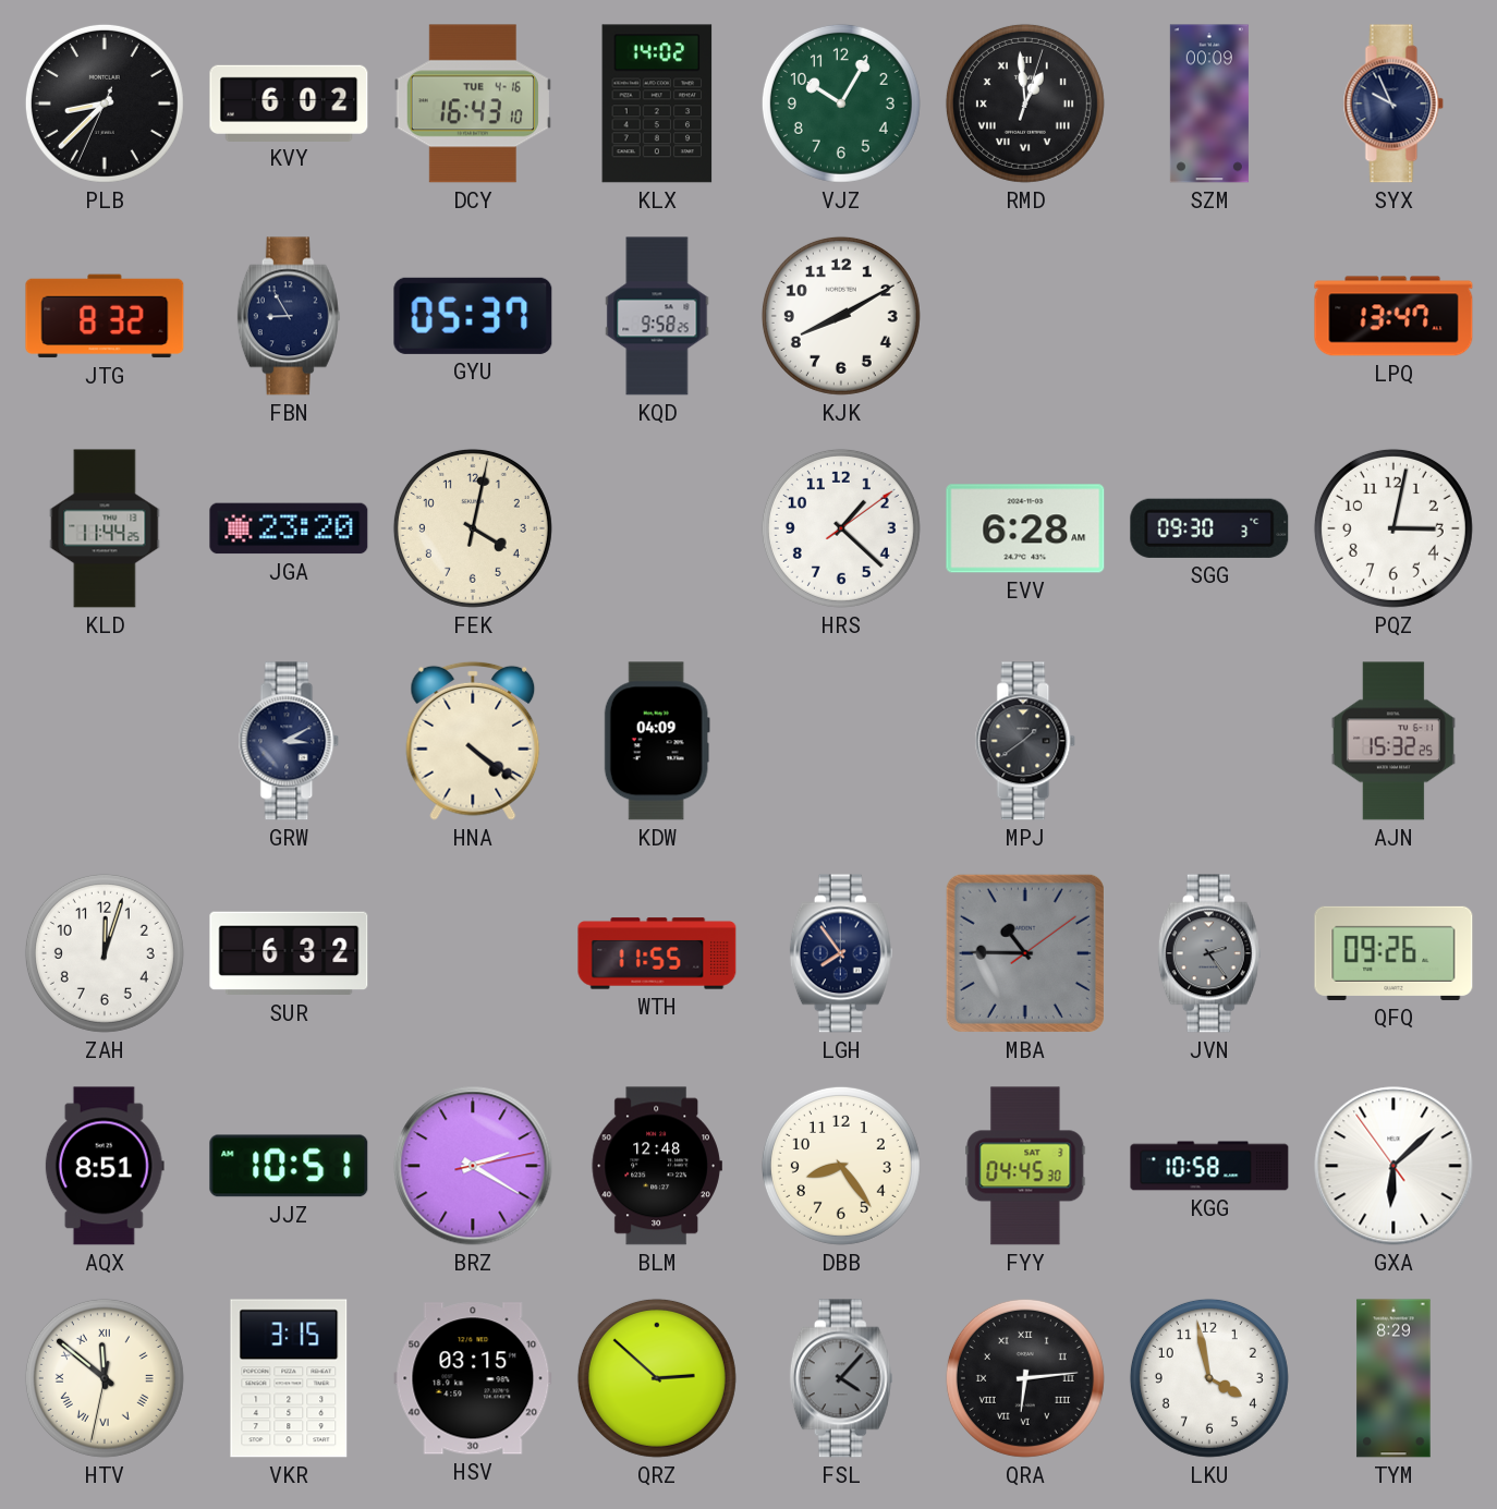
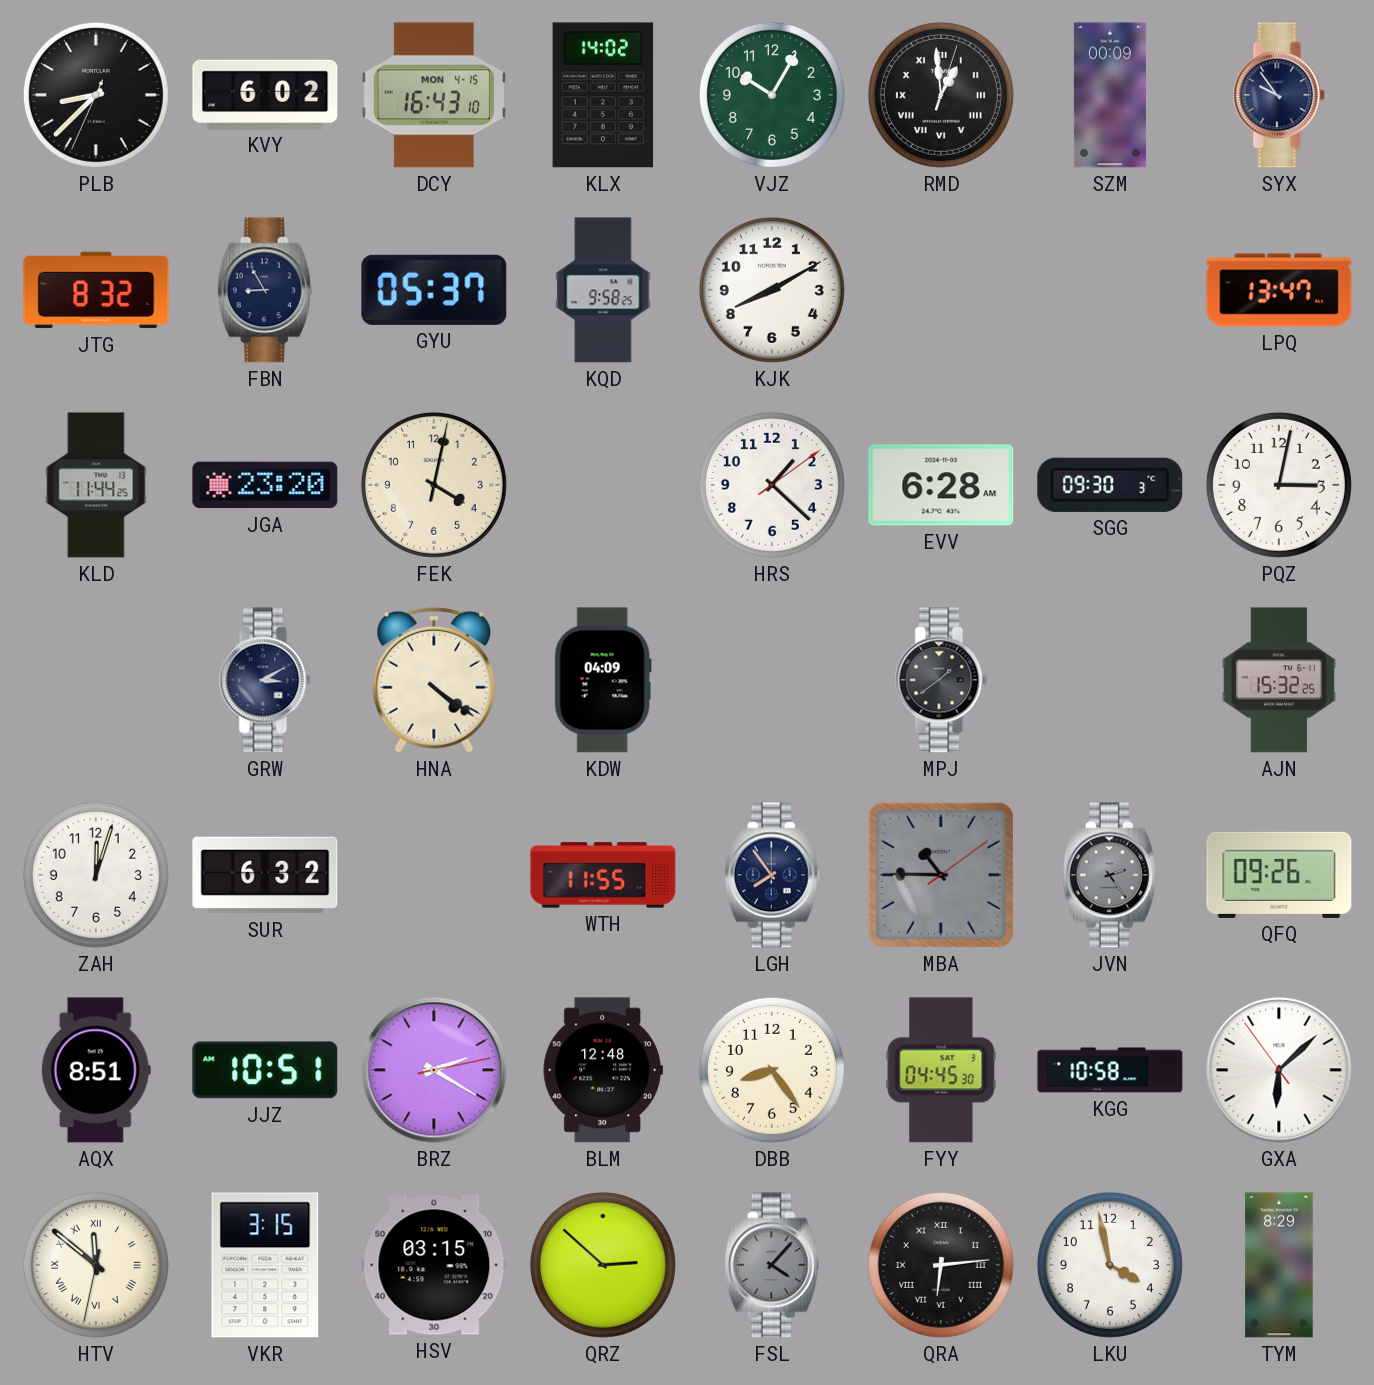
DCY date: TUE 4-16 -> MON 4-15 (434, 95)
SYX: 9:56 -> 9:54 (1279, 95)
